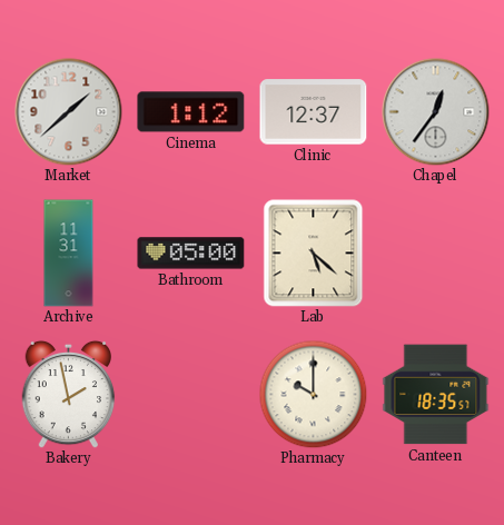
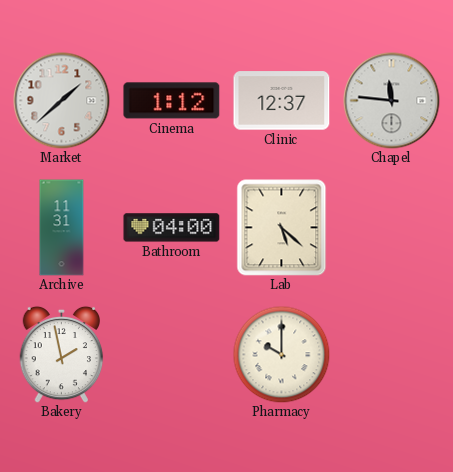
Chapel: 12:36 -> 11:46 (392, 101)
Bathroom: 05:00 -> 04:00 (172, 228)
Canteen: 18:35 -> none (436, 395)
